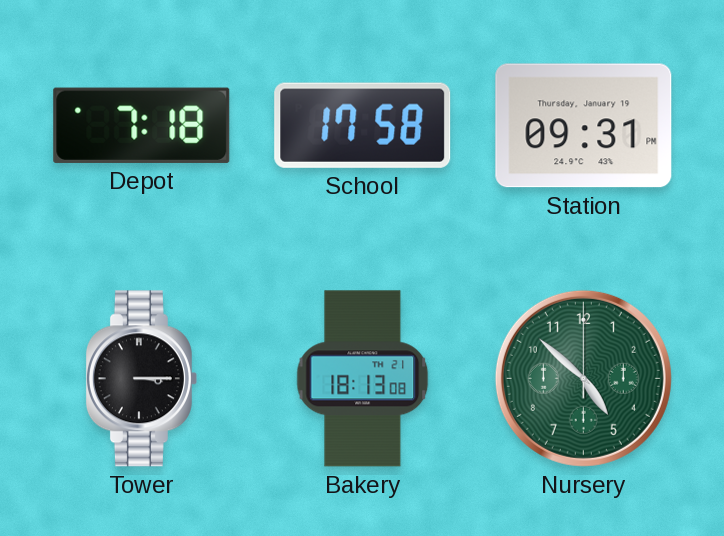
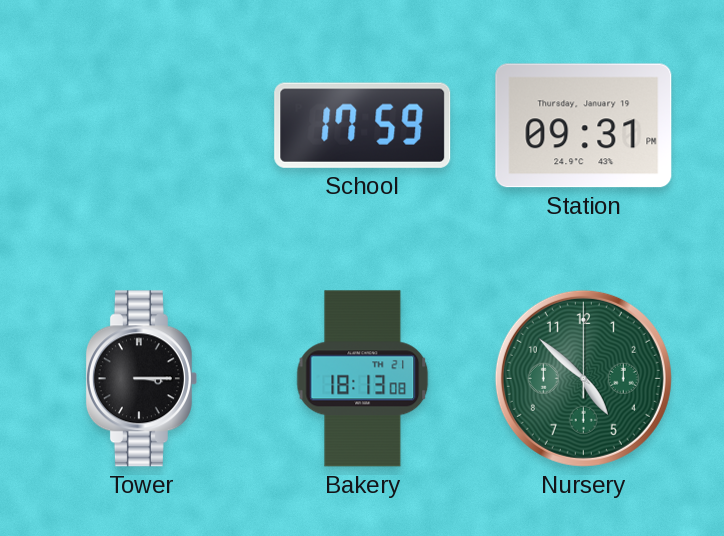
Depot: 7:18 -> none (142, 125)
School: 17:58 -> 17:59 (363, 125)
